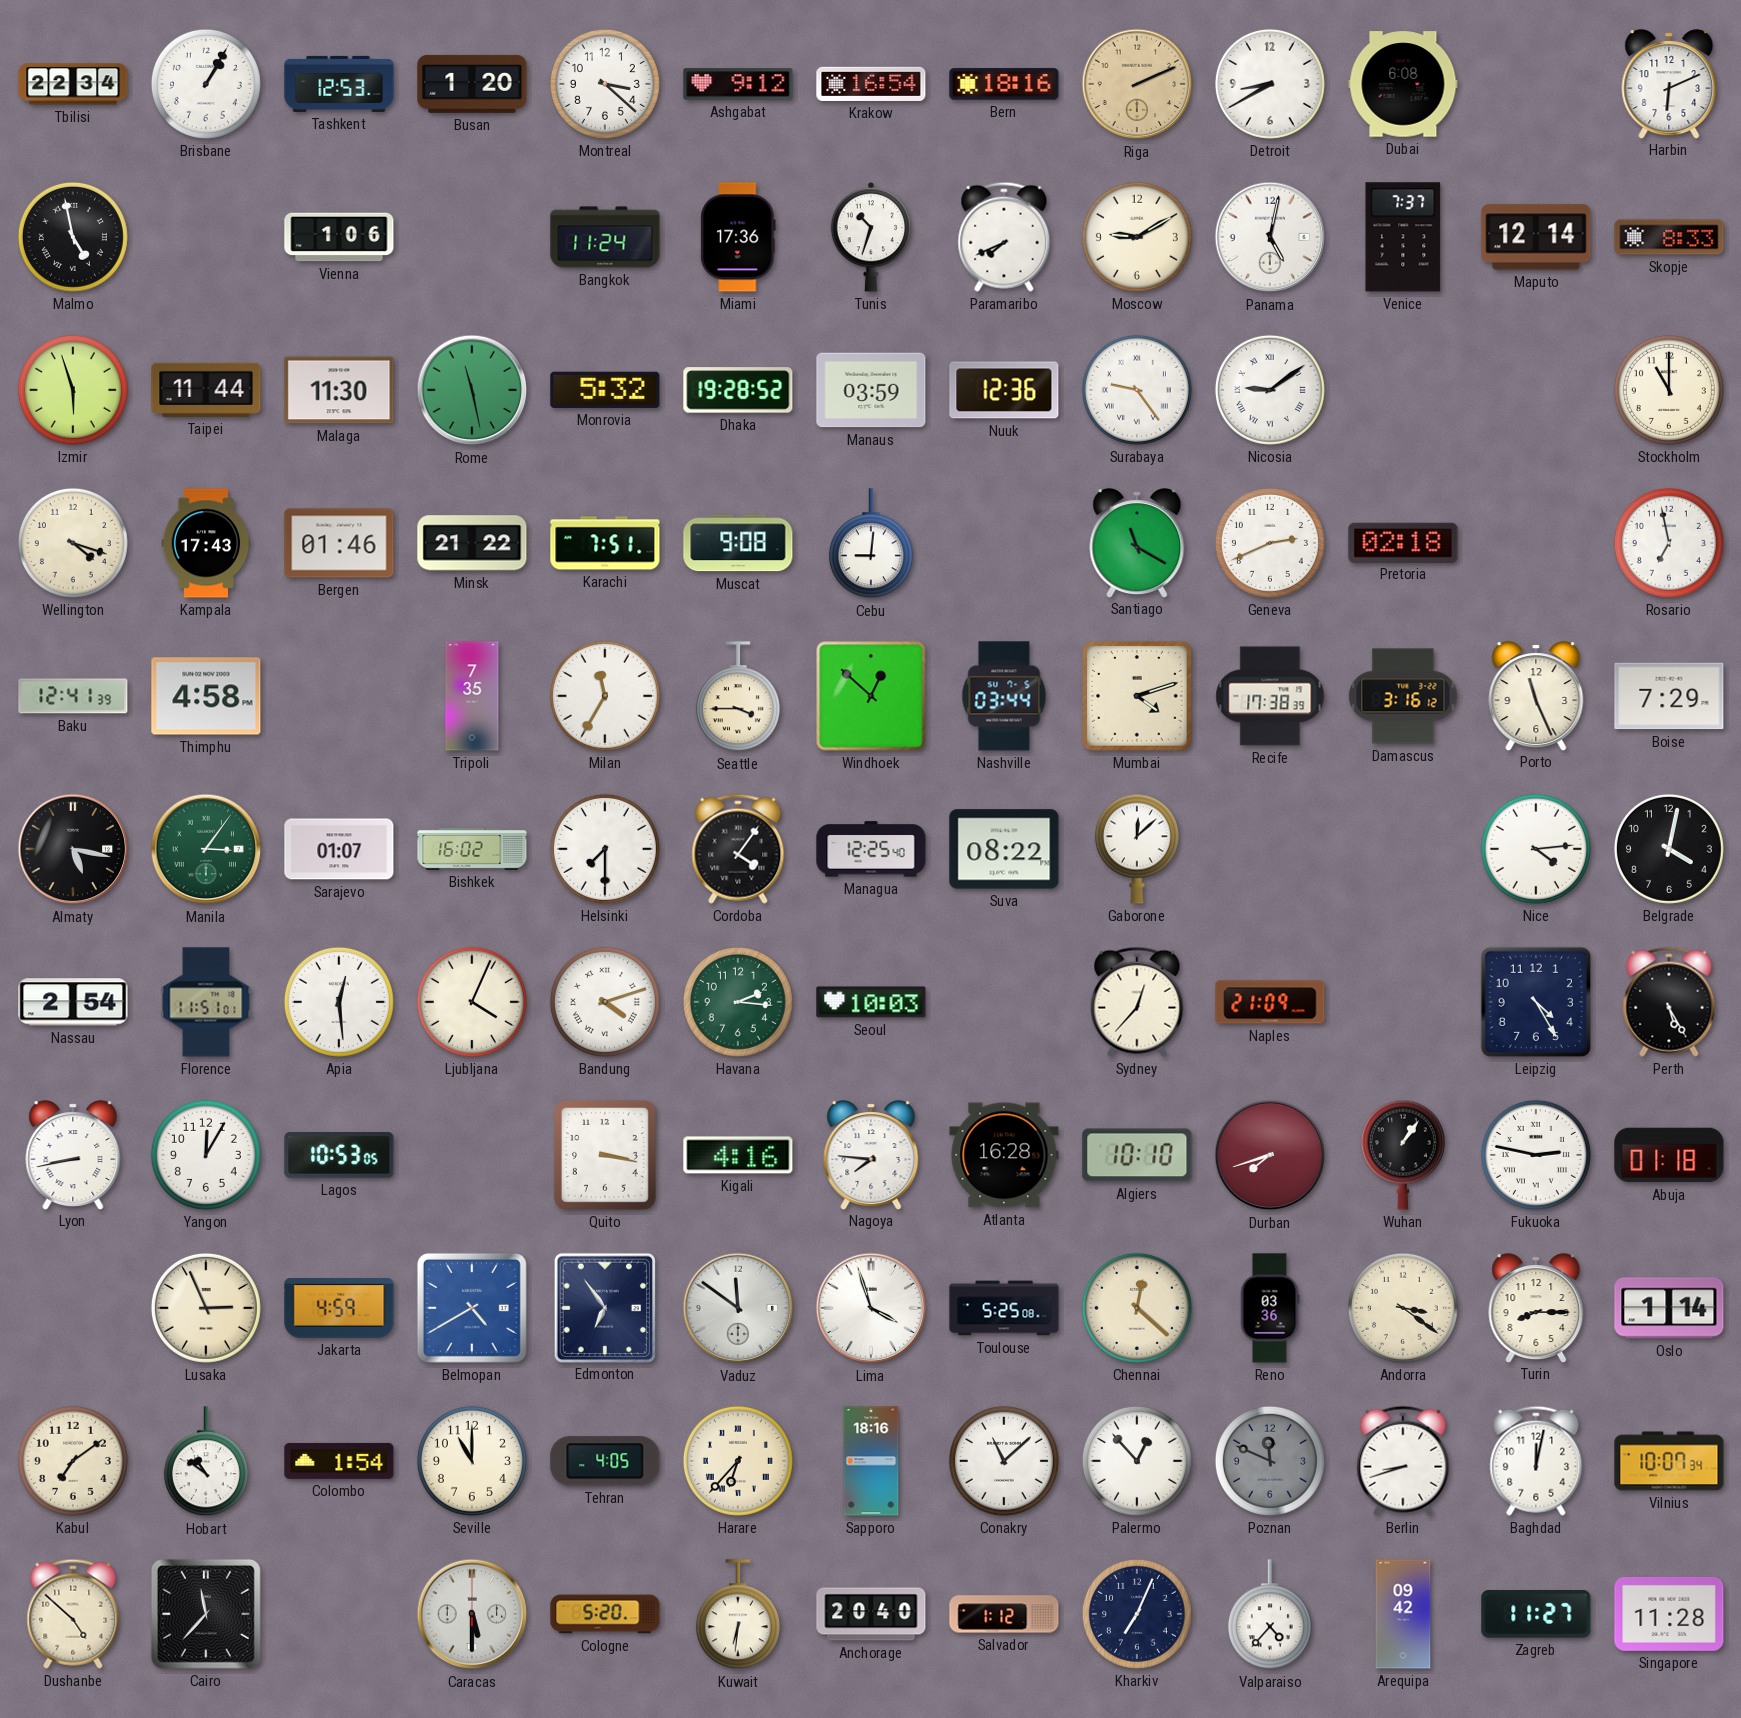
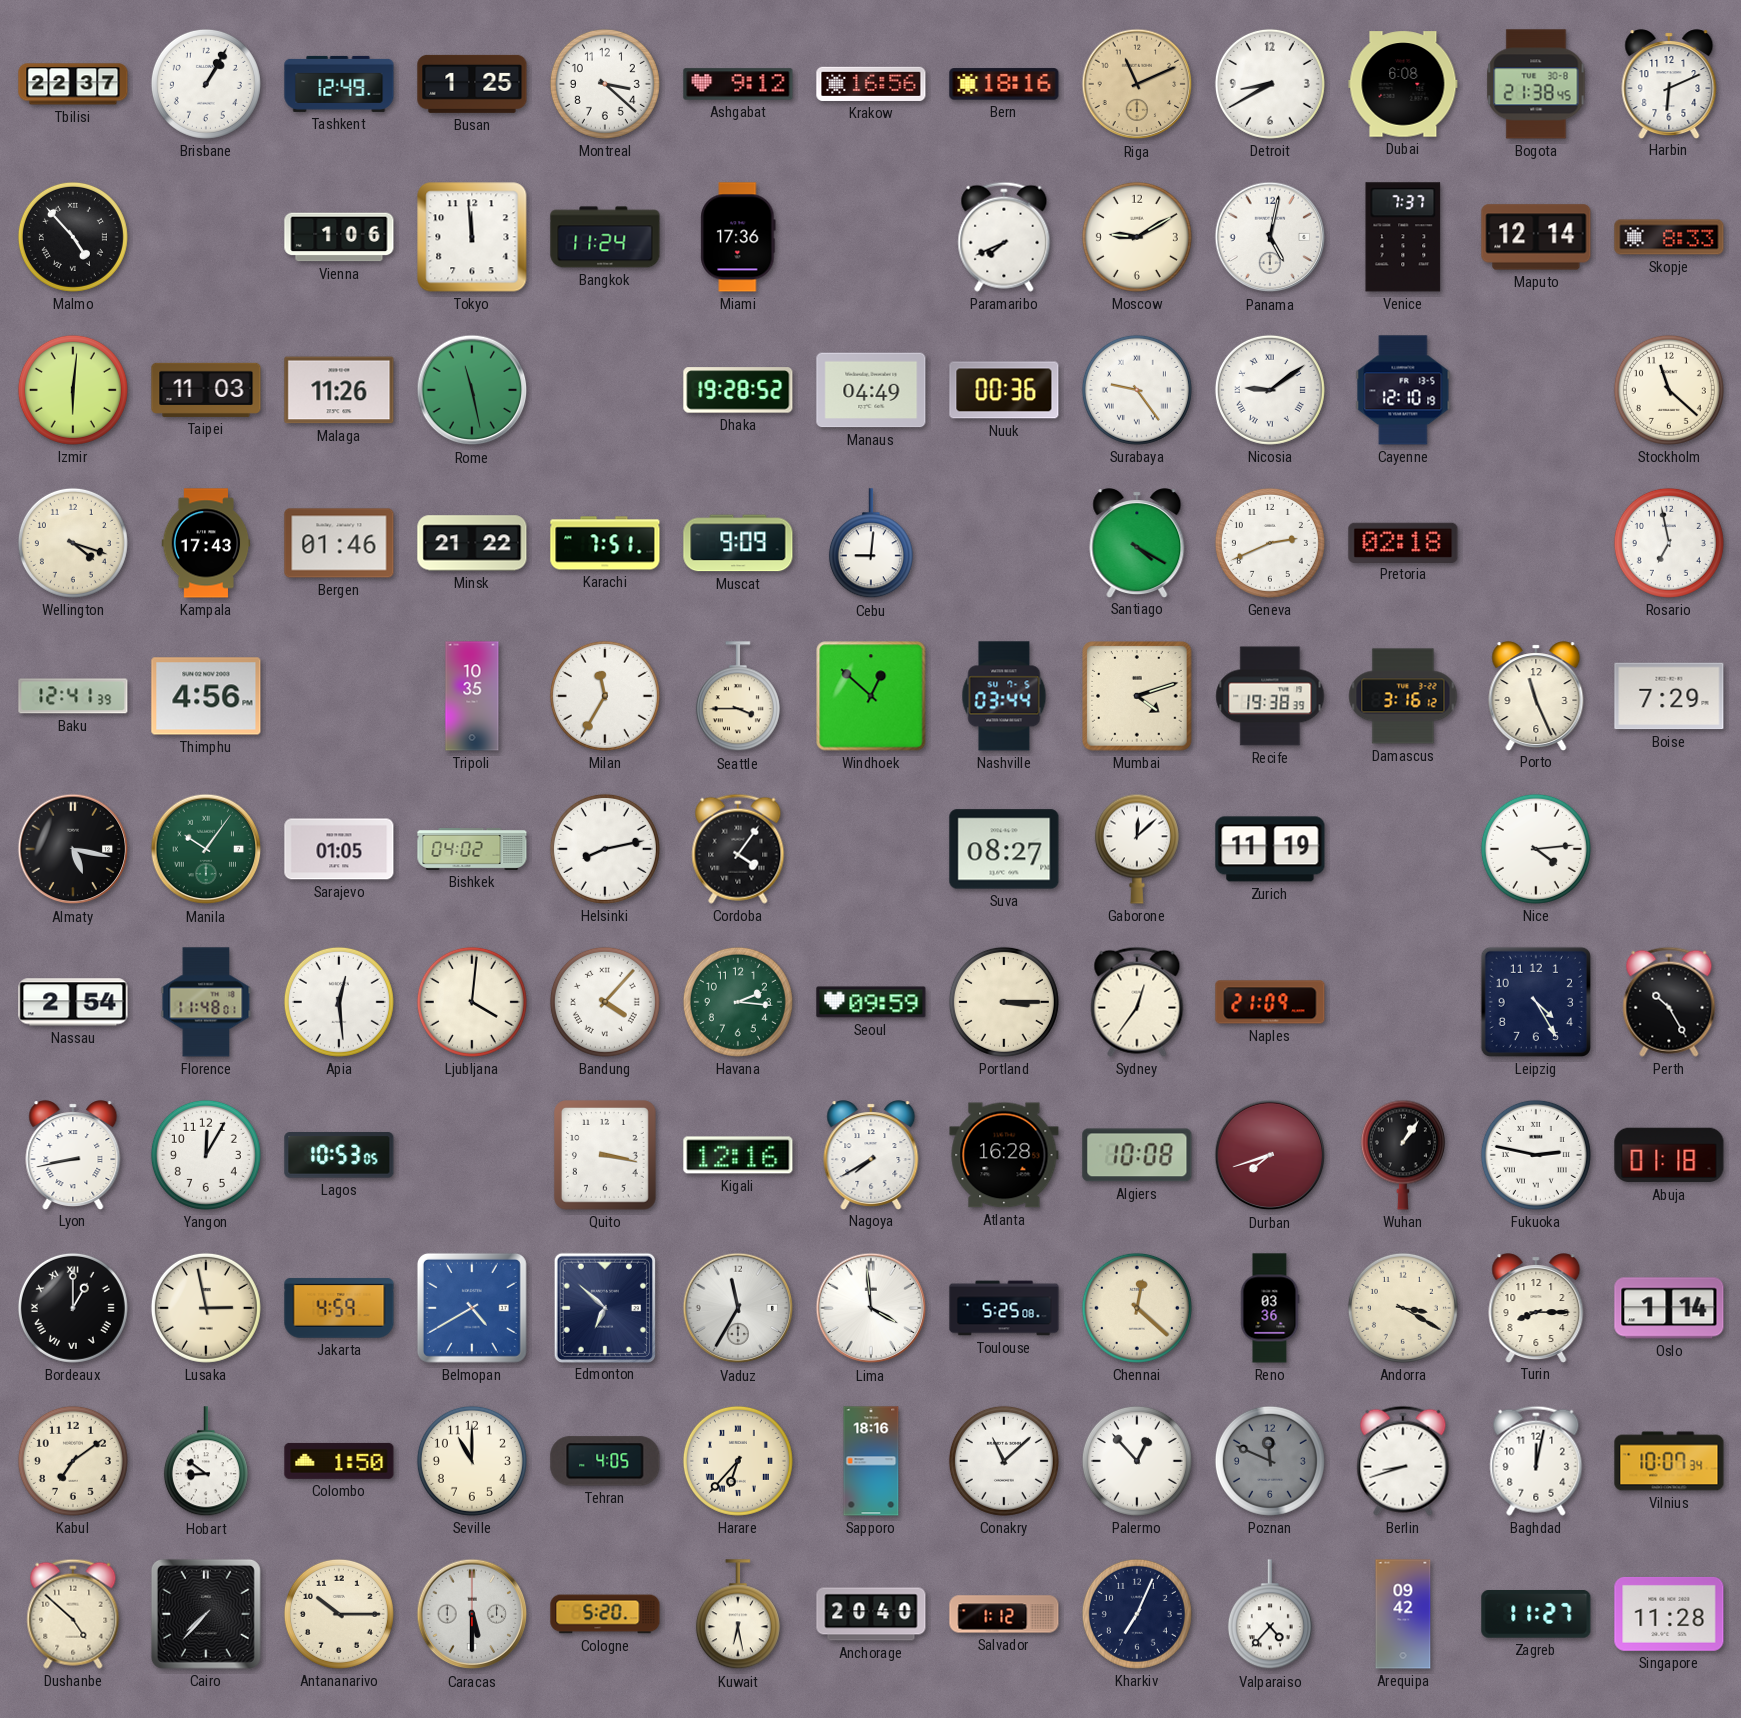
Tbilisi: 22:34 -> 22:37 (73, 84)
Tashkent: 12:53 -> 12:49 (339, 84)
Busan: 1:20 -> 1:25 (472, 84)
Krakow: 16:54 -> 16:56 (871, 84)
Riga: 2:11 -> 11:11 (1137, 84)
Bogota: none -> 21:38 (1536, 84)
Malmo: 4:58 -> 4:53 (73, 237)
Tokyo: none -> 11:59 (472, 237)
Tunis: 10:33 -> none (871, 237)
Izmir: 5:57 -> 6:01 (73, 390)
Taipei: 11:44 -> 11:03 (206, 390)
Malaga: 11:30 -> 11:26 (339, 390)
Monrovia: 5:32 -> none (605, 390)
Manaus: 03:59 -> 04:49 (871, 390)
Nuuk: 12:36 -> 00:36 (1004, 390)
Cayenne: none -> 12:10 (1403, 390)
Stockholm: 11:00 -> 11:22 (1669, 390)
Muscat: 9:08 -> 9:09 (738, 543)
Santiago: 11:20 -> 4:20 (1137, 543)
Thimphu: 4:58 -> 4:56 (206, 696)
Tripoli: 7:35 -> 10:35 (472, 696)
Recife: 17:38 -> 19:38 (1270, 696)
Manila: 3:06 -> 10:06 (206, 849)
Sarajevo: 01:07 -> 01:05 (339, 849)
Bishkek: 16:02 -> 04:02 (472, 849)
Helsinki: 7:30 -> 8:13 (605, 849)
Managua: 12:25 -> none (871, 849)
Suva: 08:22 -> 08:27 (1004, 849)
Zurich: none -> 11:19 (1270, 849)
Belgrade: 4:02 -> none (1669, 849)
Florence: 11:51 -> 11:48 (206, 1002)
Ljubljana: 4:04 -> 4:01 (472, 1002)
Bandung: 4:12 -> 4:07 (605, 1002)
Seoul: 10:03 -> 09:59 (871, 1002)
Portland: none -> 3:15 (1004, 1002)
Sydney: 12:37 -> 12:36 (1137, 1002)
Perth: 5:25 -> 10:25 (1669, 1002)
Kigali: 4:16 -> 12:16 (738, 1155)
Nagoya: 7:46 -> 7:40 (871, 1155)
Algiers: 10:10 -> 10:08 (1137, 1155)
Bordeaux: none -> 1:00 (73, 1308)
Lusaka: 2:56 -> 2:58 (206, 1308)
Edmonton: 6:54 -> 6:52 (605, 1307)
Vaduz: 11:51 -> 11:35 (738, 1308)
Lima: 3:57 -> 3:59 (871, 1308)
Andorra: 3:21 -> 3:20 (1403, 1308)
Hobart: 10:51 -> 8:51 (206, 1462)
Colombo: 1:54 -> 1:50 (339, 1461)
Cairo: 11:37 -> 7:37 (206, 1614)
Antananarivo: none -> 10:15 (339, 1614)
Kuwait: 6:31 -> 6:28 (738, 1615)
